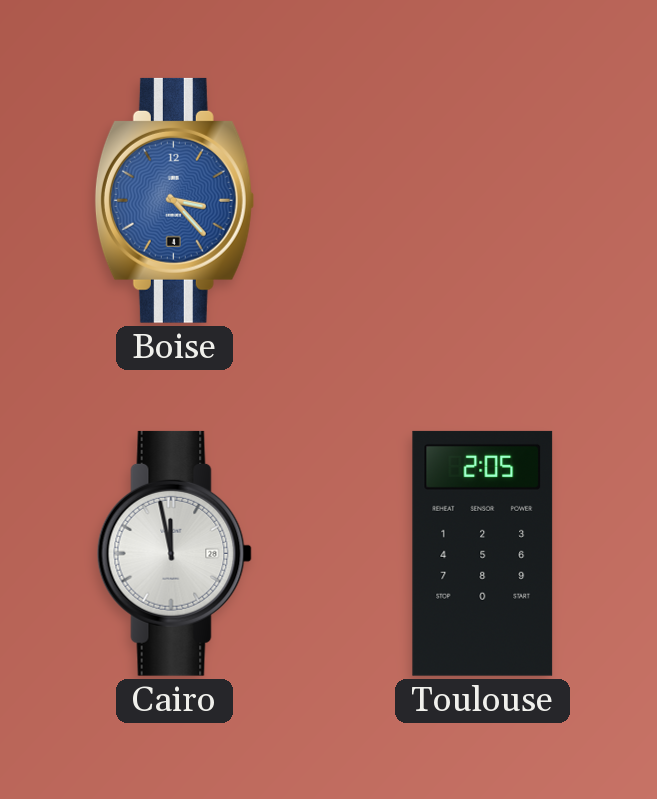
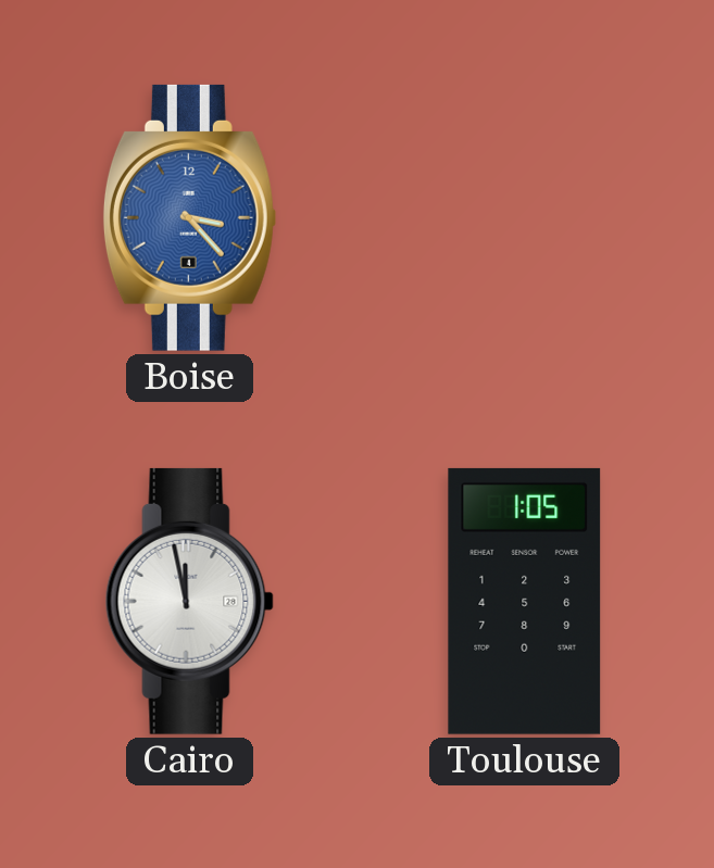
Toulouse: 2:05 -> 1:05 (525, 601)
